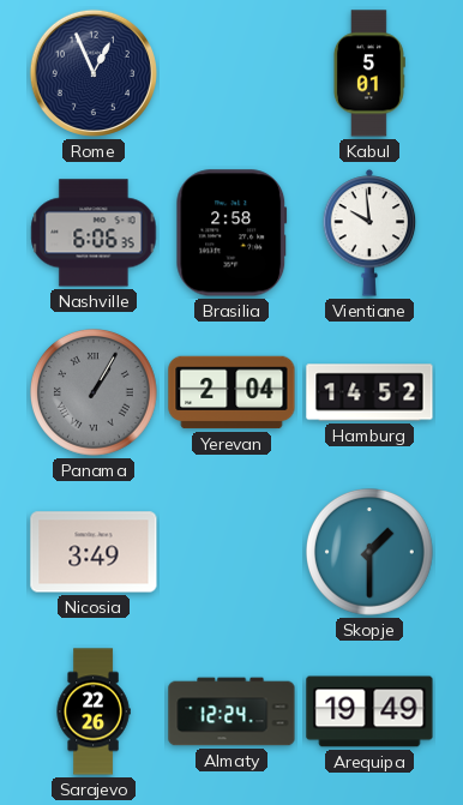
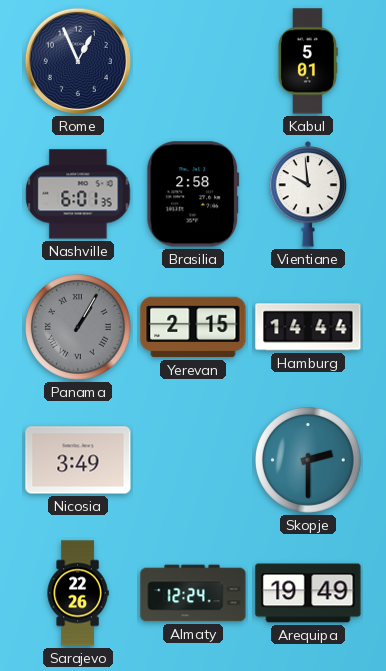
Nashville: 6:06 -> 6:01 (78, 194)
Yerevan: 2:04 -> 2:15 (193, 327)
Hamburg: 14:52 -> 14:44 (308, 327)
Skopje: 1:30 -> 2:30 (309, 461)
